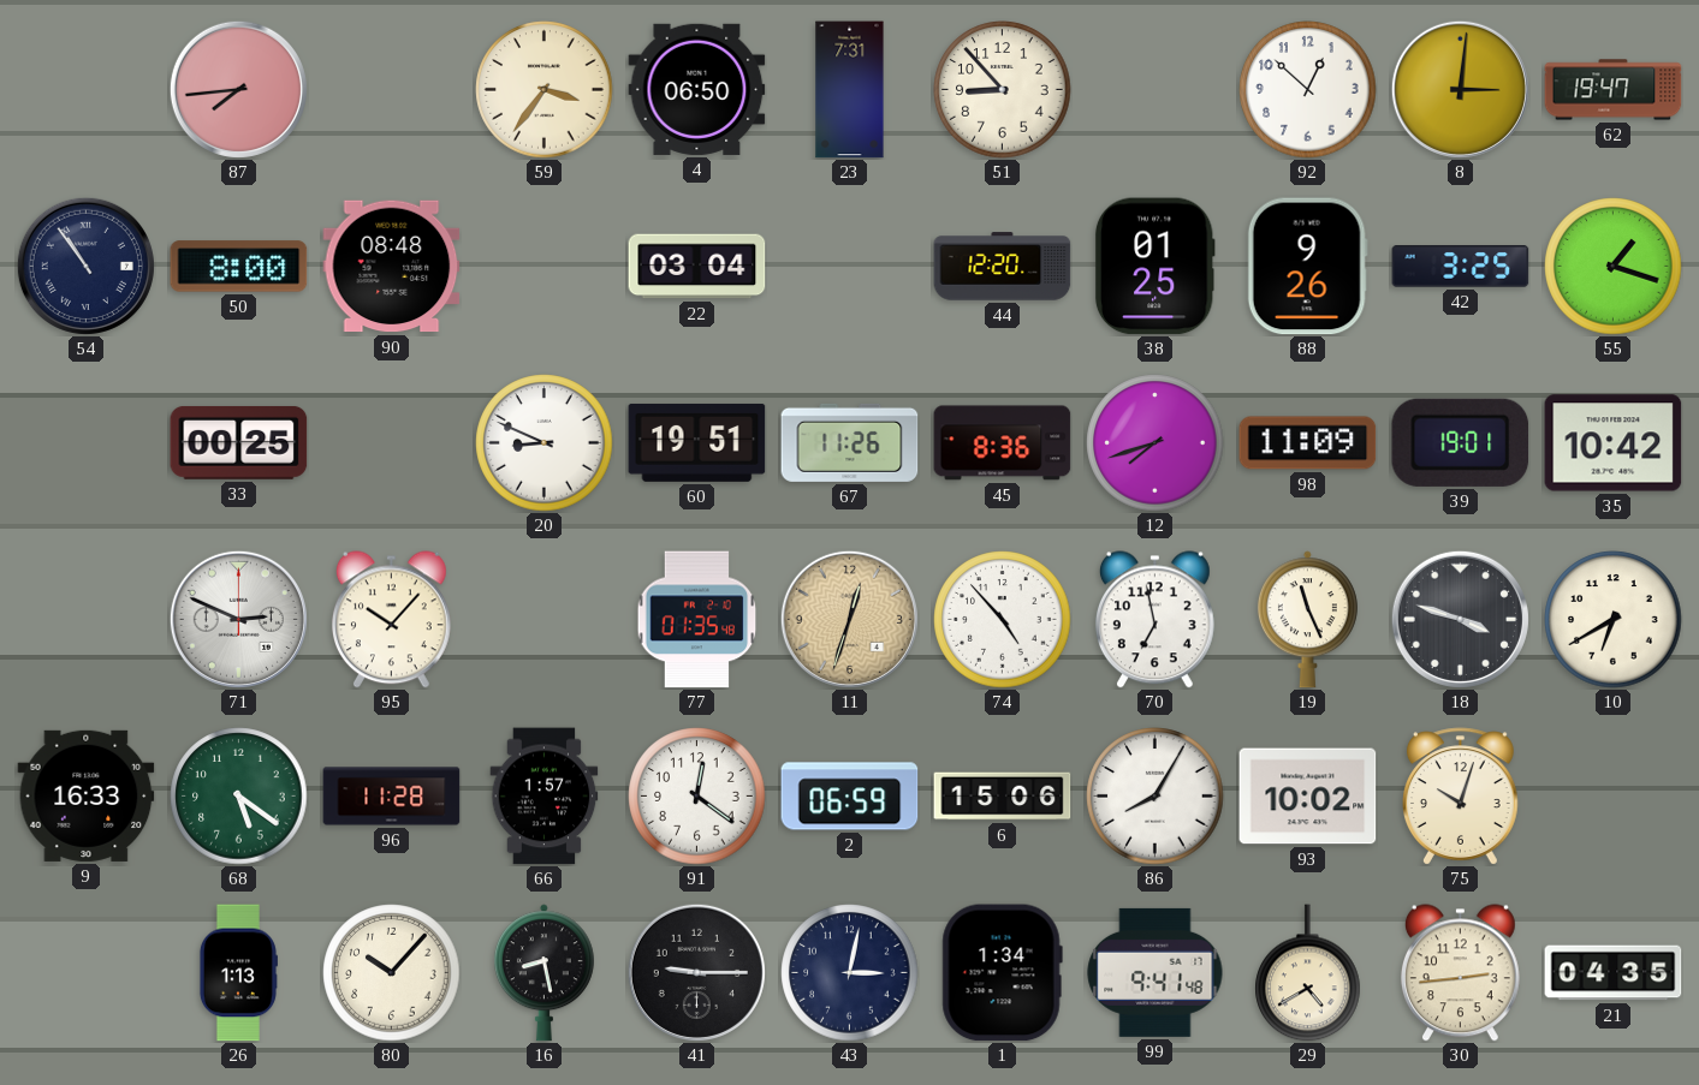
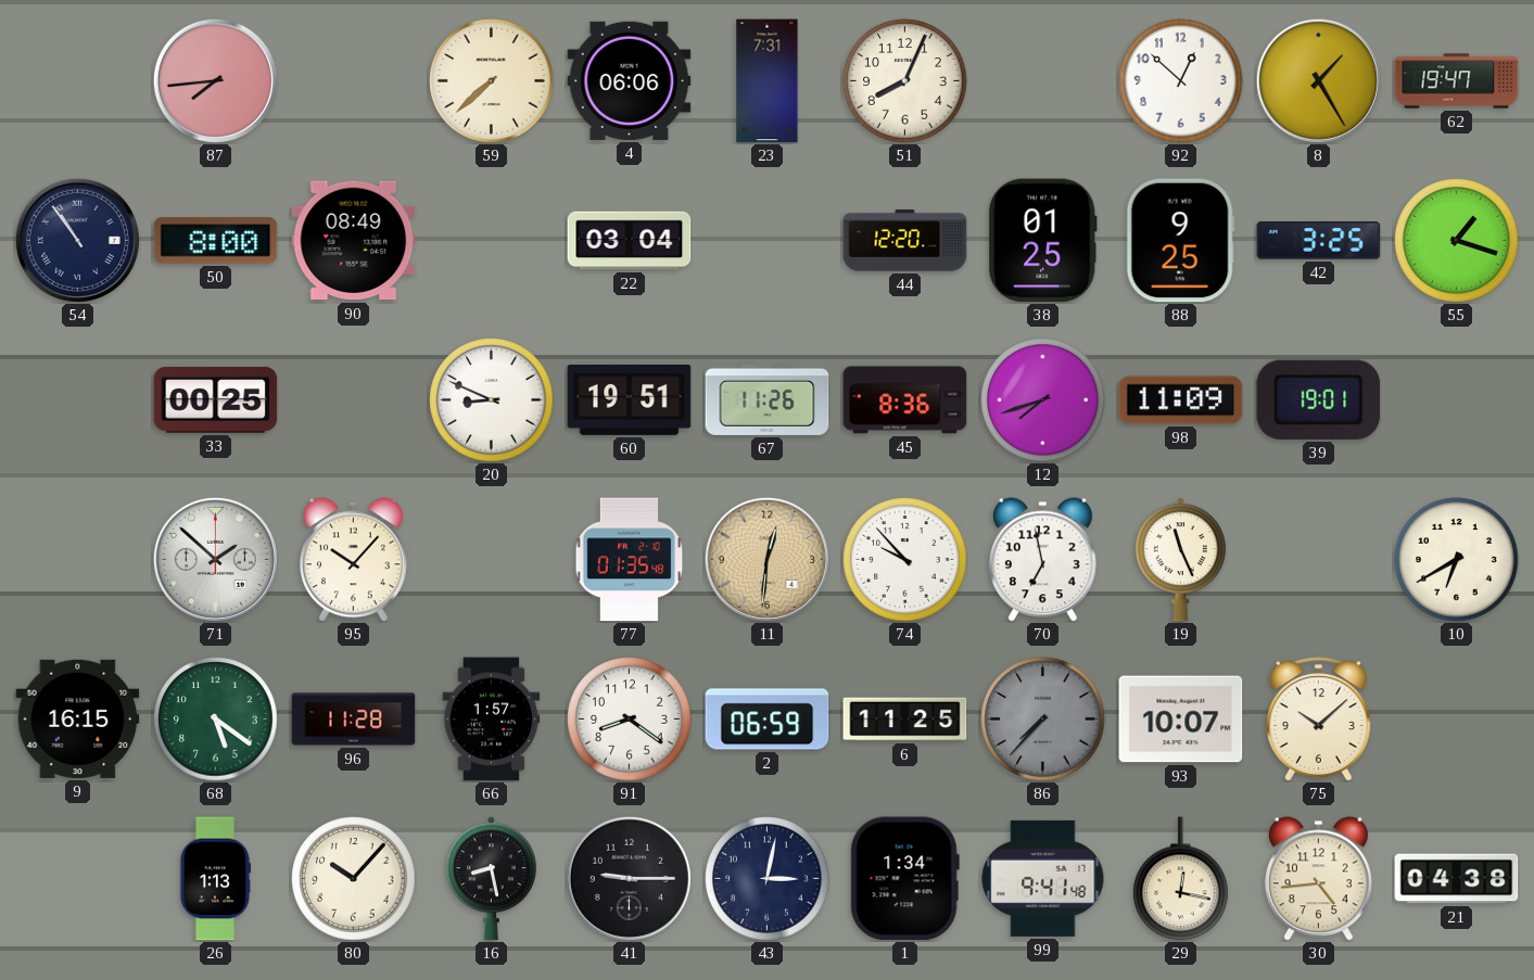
59: 3:36 -> 7:38 (492, 81)
4: 06:50 -> 06:06 (630, 80)
51: 8:53 -> 8:04 (905, 81)
8: 3:01 -> 1:25 (1318, 80)
90: 08:48 -> 08:49 (354, 241)
88: 9:26 -> 9:25 (1180, 241)
35: 10:42 -> none (1614, 443)
71: 2:49 -> 1:52 (215, 559)
11: 12:33 -> 12:31 (766, 559)
74: 4:53 -> 9:53 (905, 560)
18: 3:48 -> none (1460, 619)
9: 16:33 -> 16:15 (78, 718)
91: 12:21 -> 8:21 (630, 720)
6: 15:06 -> 11:25 (905, 720)
86: 8:05 -> 7:37 (1043, 720)
86 dial: white -> grey (1043, 720)
93: 10:02 -> 10:07 (1181, 720)
75: 10:03 -> 10:08 (1319, 720)
29: 4:40 -> 12:17 (1181, 879)
30: 2:44 -> 4:44 (1318, 879)
21: 04:35 -> 04:38 (1457, 879)
